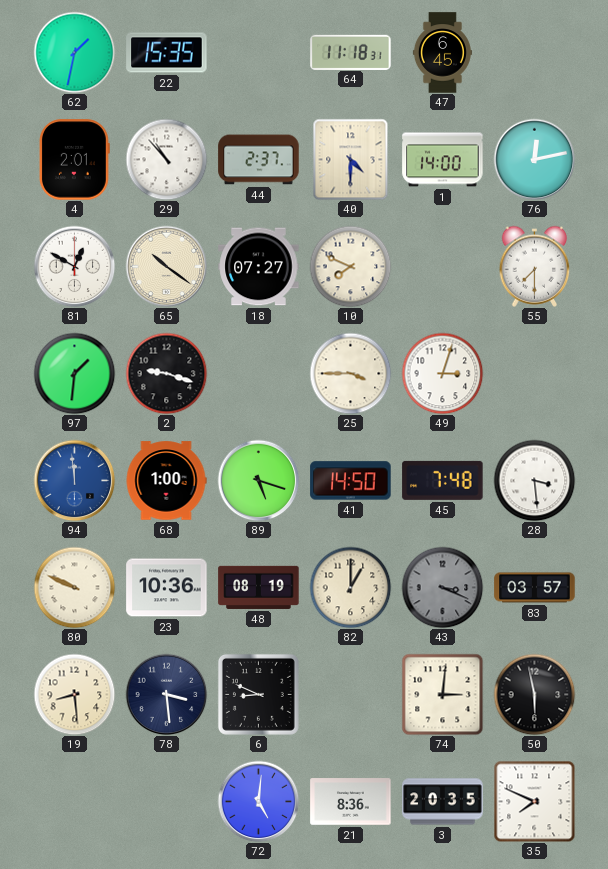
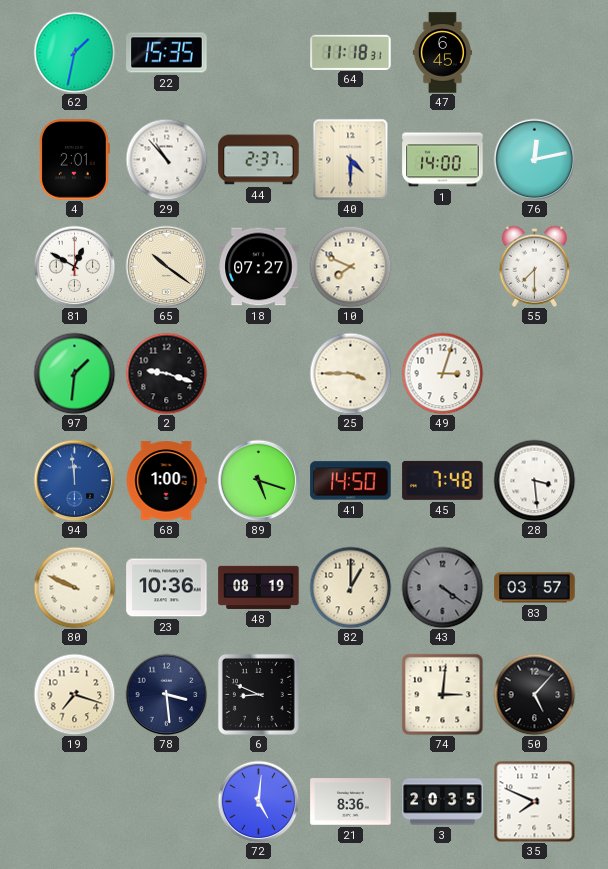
43: 3:19 -> 4:21 (442, 587)
19: 8:29 -> 7:18 (74, 694)
50: 5:58 -> 5:07 (534, 694)
